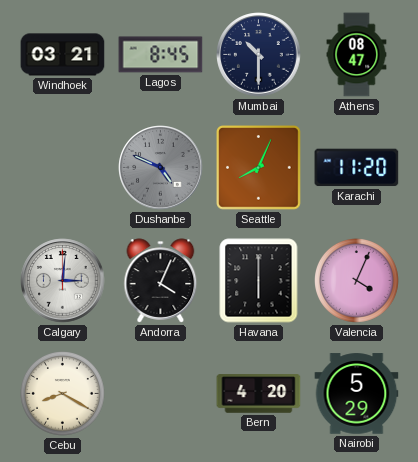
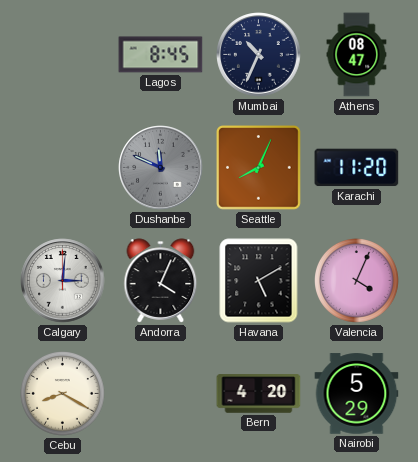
Windhoek: 03:21 -> none (63, 55)
Mumbai: 10:30 -> 10:34 (259, 55)
Dushanbe: 4:49 -> 11:49 (161, 168)
Havana: 6:00 -> 5:10 (259, 281)
